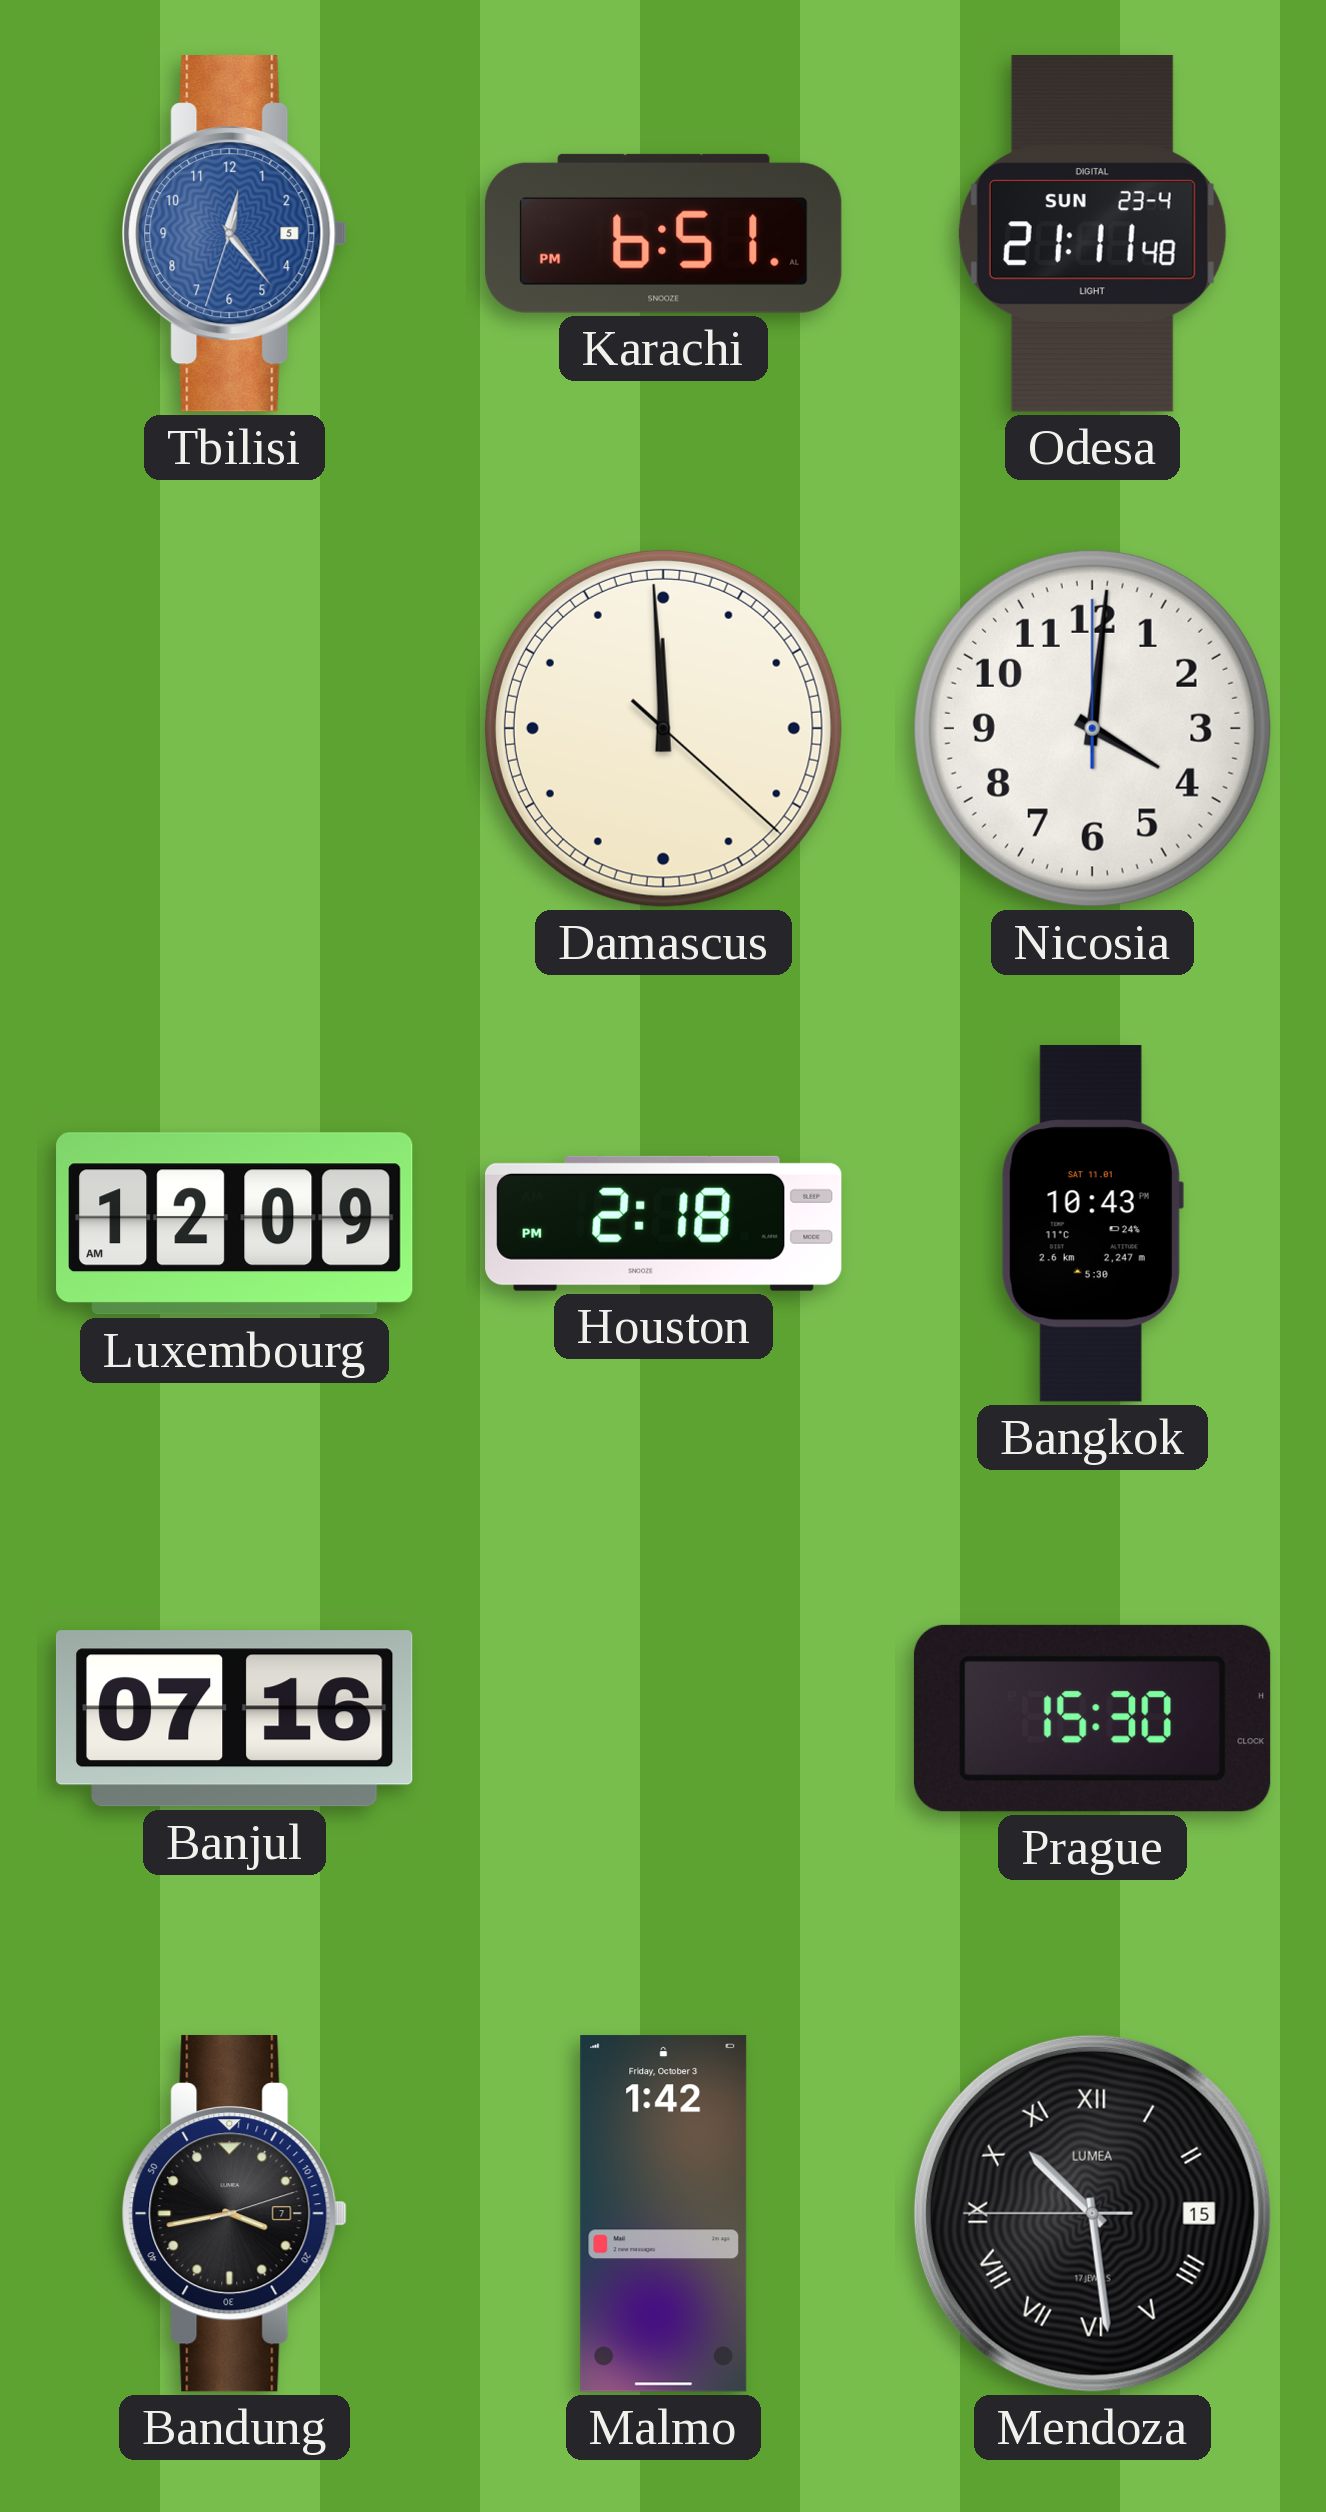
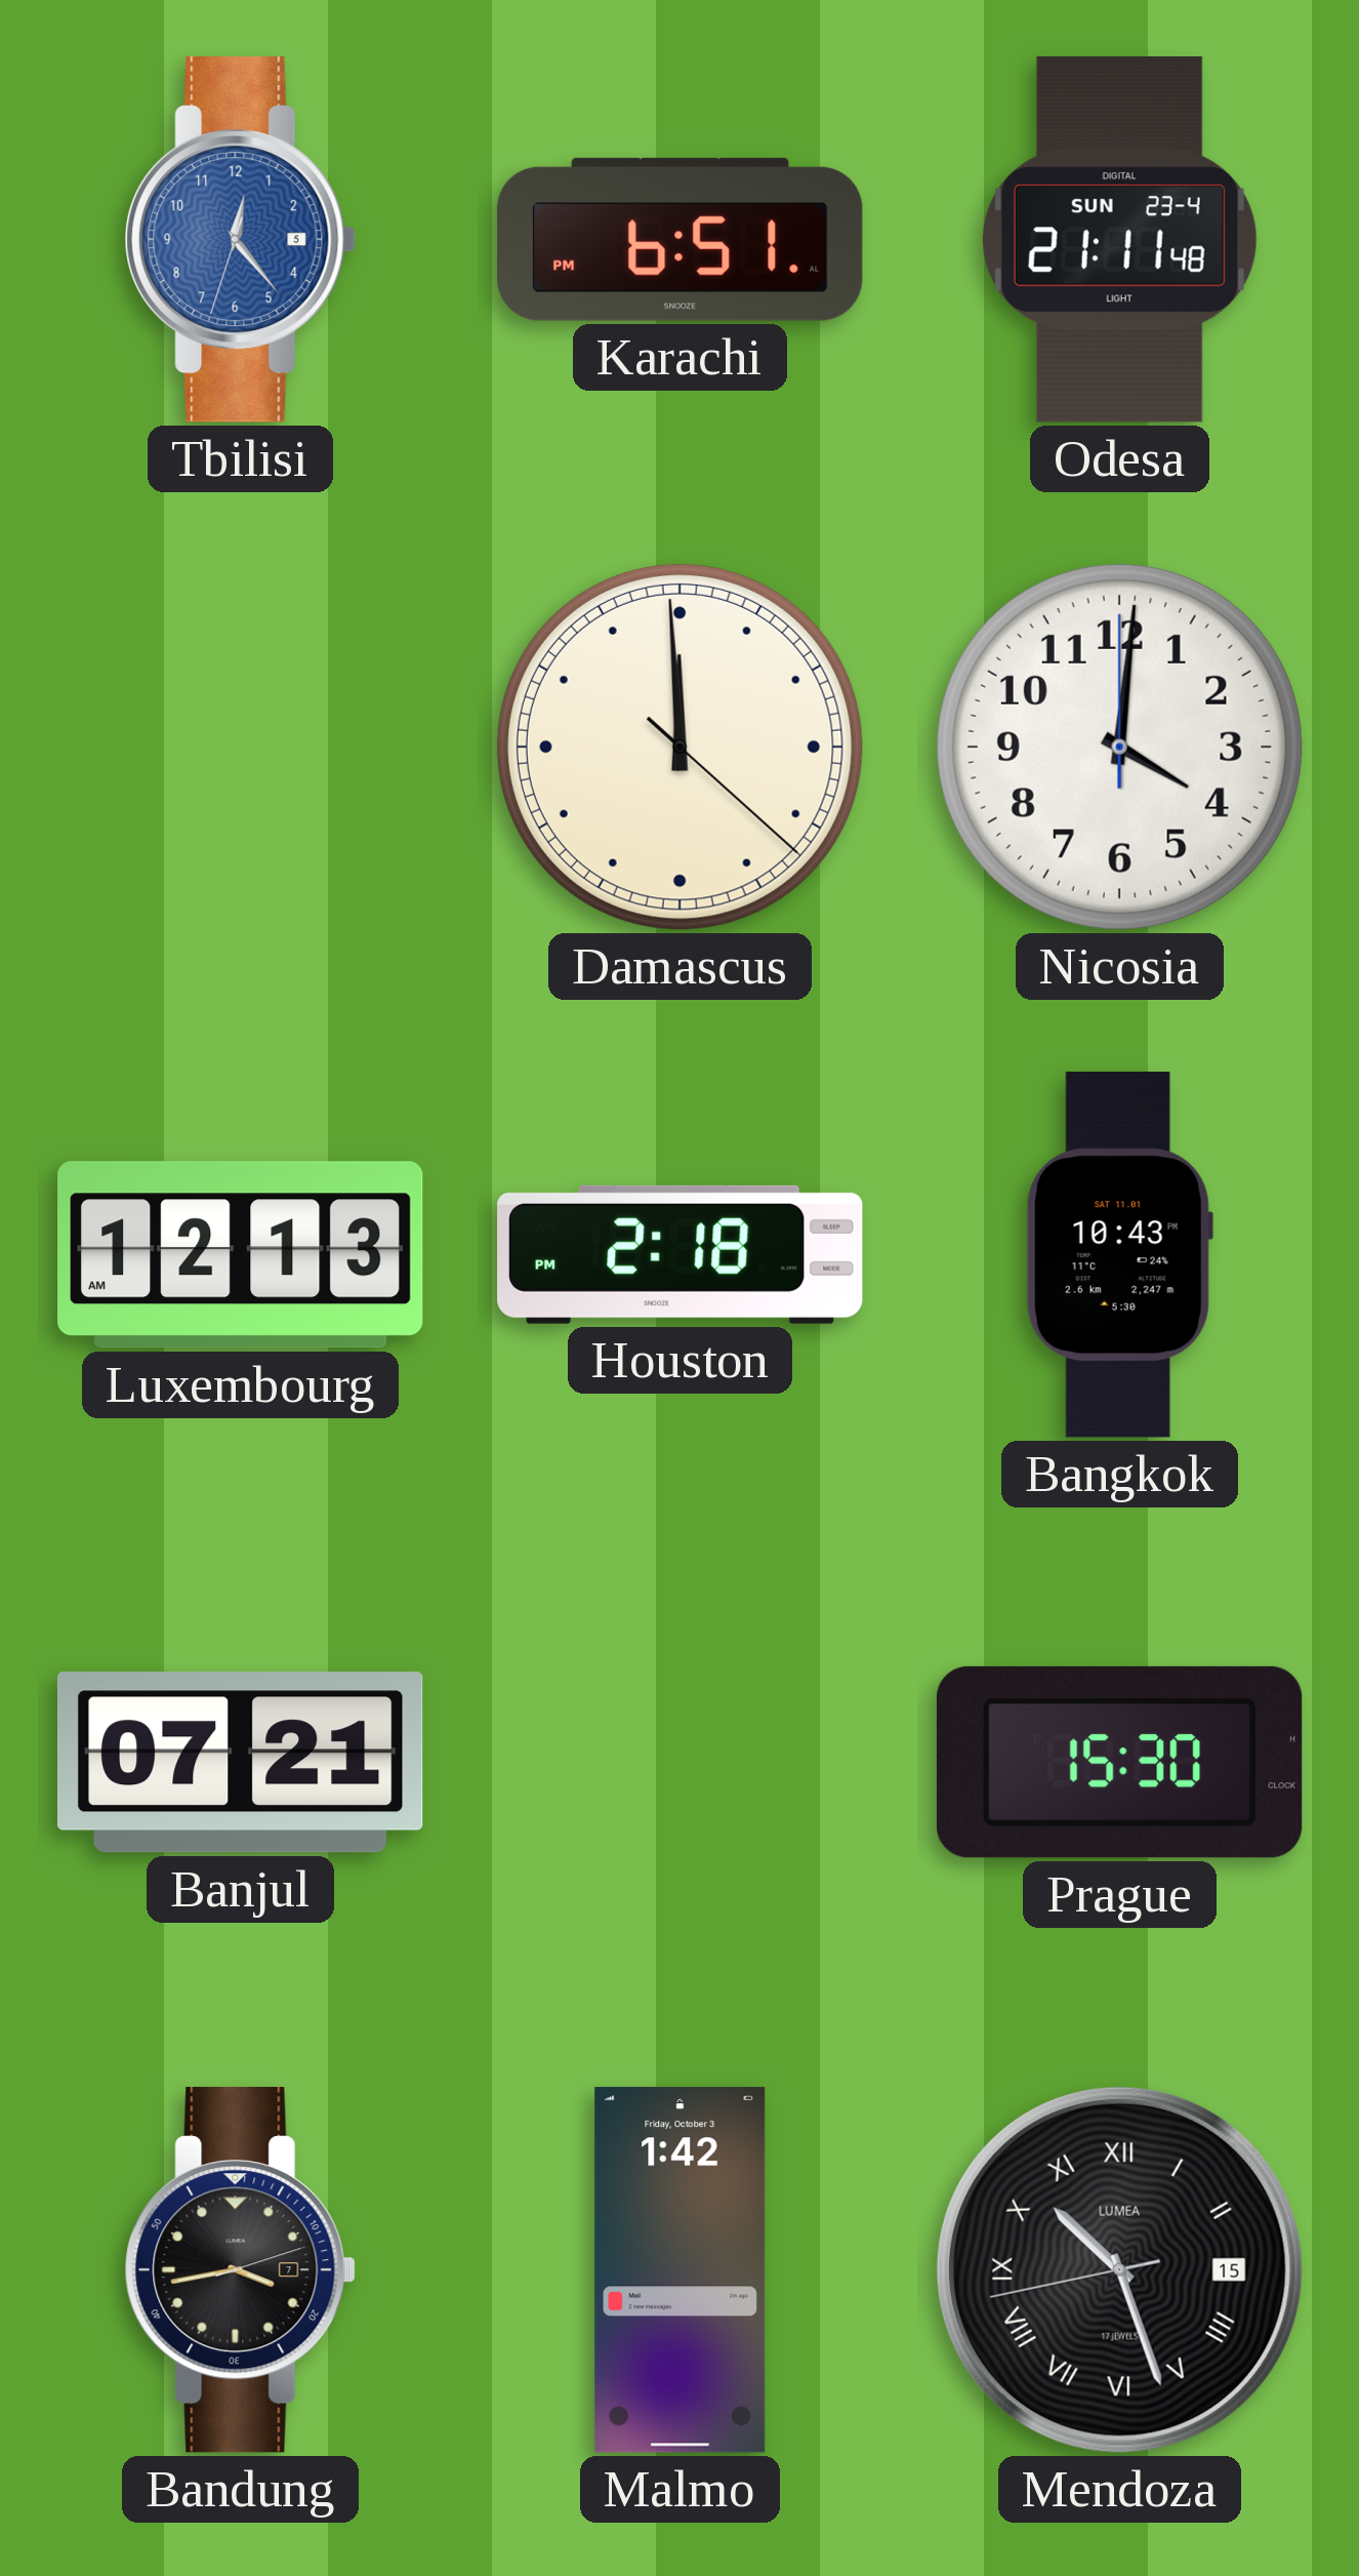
Luxembourg: 12:09 -> 12:13 (241, 1255)
Banjul: 07:16 -> 07:21 (240, 1763)
Mendoza: 10:28 -> 10:26 (1119, 2269)
